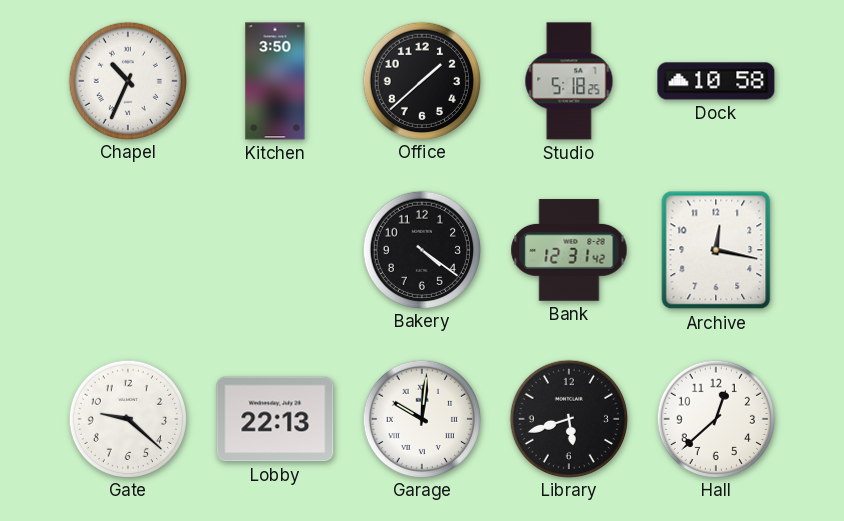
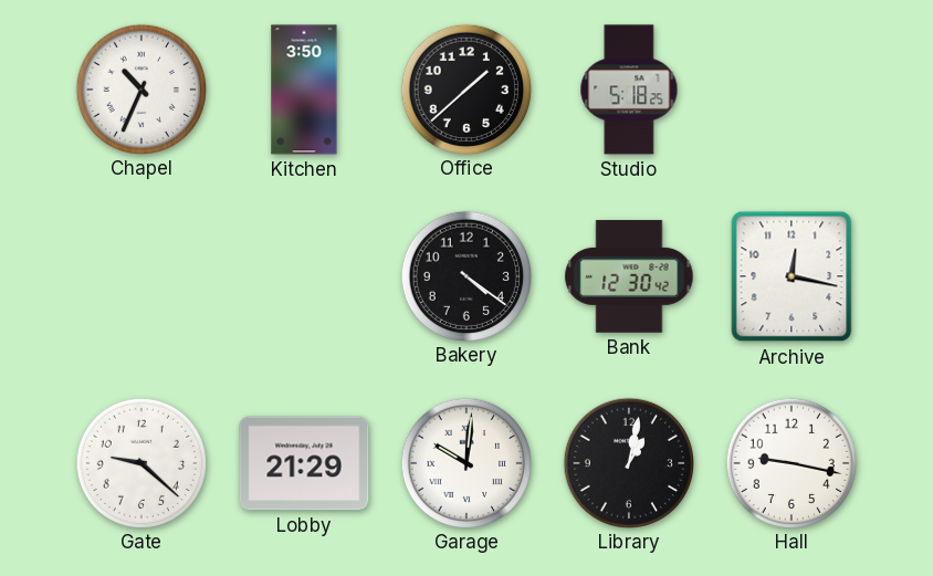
Dock: 10:58 -> none (716, 81)
Bank: 12:31 -> 12:30 (629, 276)
Lobby: 22:13 -> 21:29 (304, 463)
Library: 5:42 -> 1:02 (628, 462)
Hall: 12:38 -> 9:17 (790, 462)
